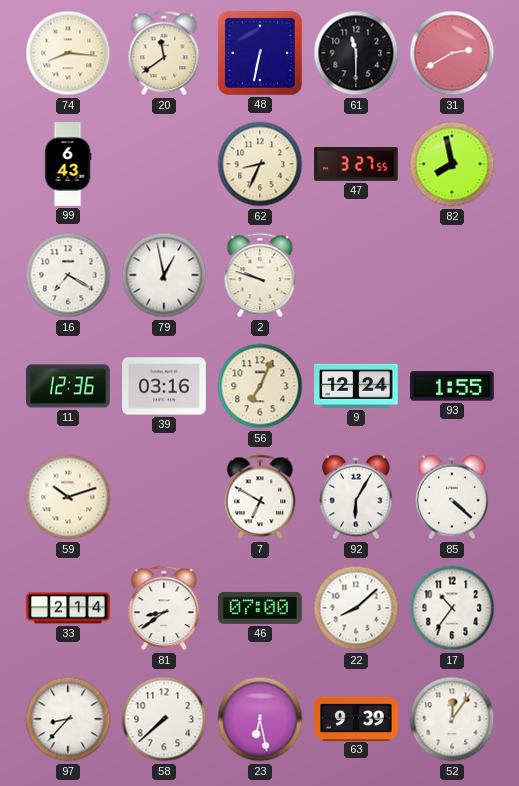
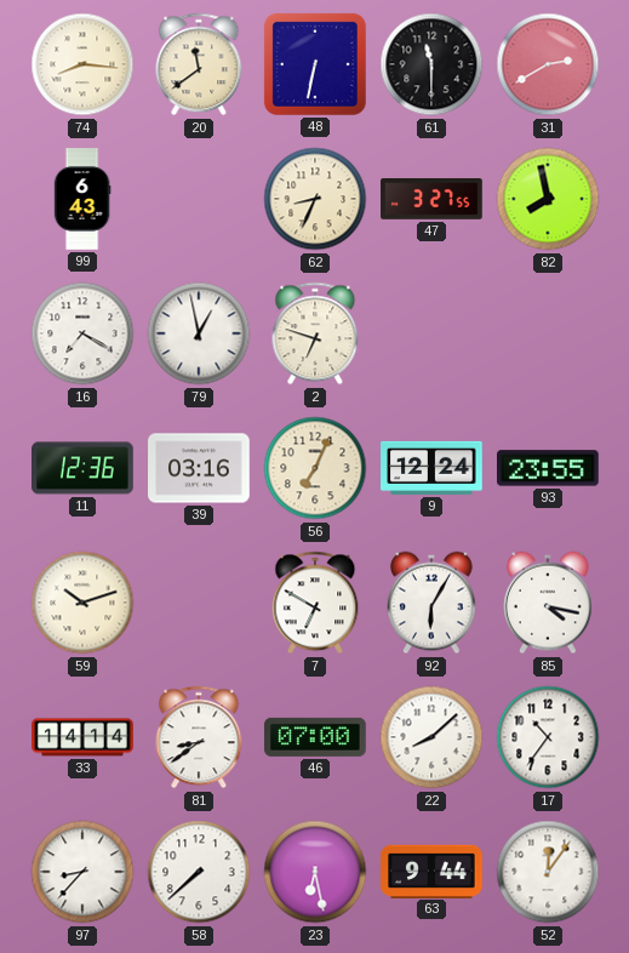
2: 9:48 -> 6:48 (315, 333)
93: 1:55 -> 23:55 (548, 468)
85: 4:22 -> 4:17 (549, 603)
33: 2:14 -> 14:14 (82, 737)
63: 9:39 -> 9:44 (431, 871)
